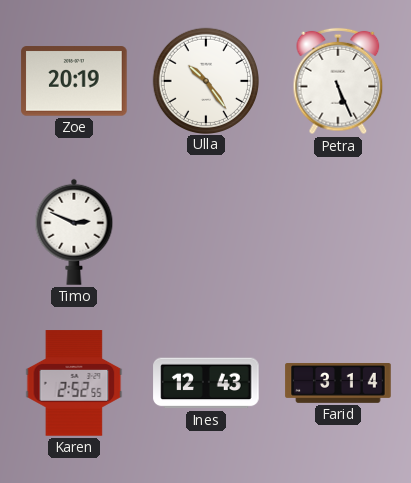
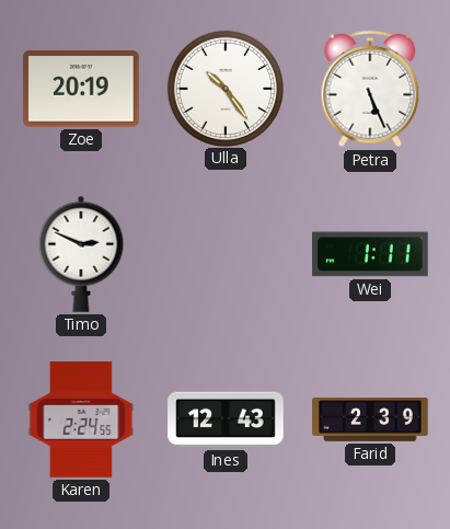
Wei: none -> 1:11 (370, 254)
Karen: 2:52 -> 2:24 (81, 419)
Farid: 3:14 -> 2:39 (370, 421)
